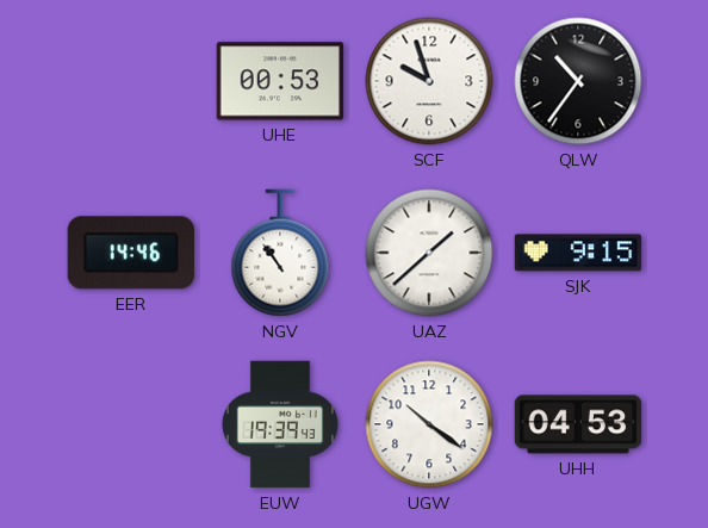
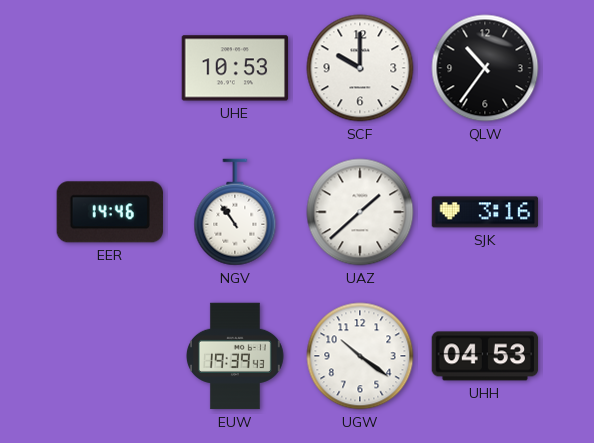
UHE: 00:53 -> 10:53 (235, 68)
SCF: 9:57 -> 10:00 (360, 68)
SJK: 9:15 -> 3:16 (485, 212)
